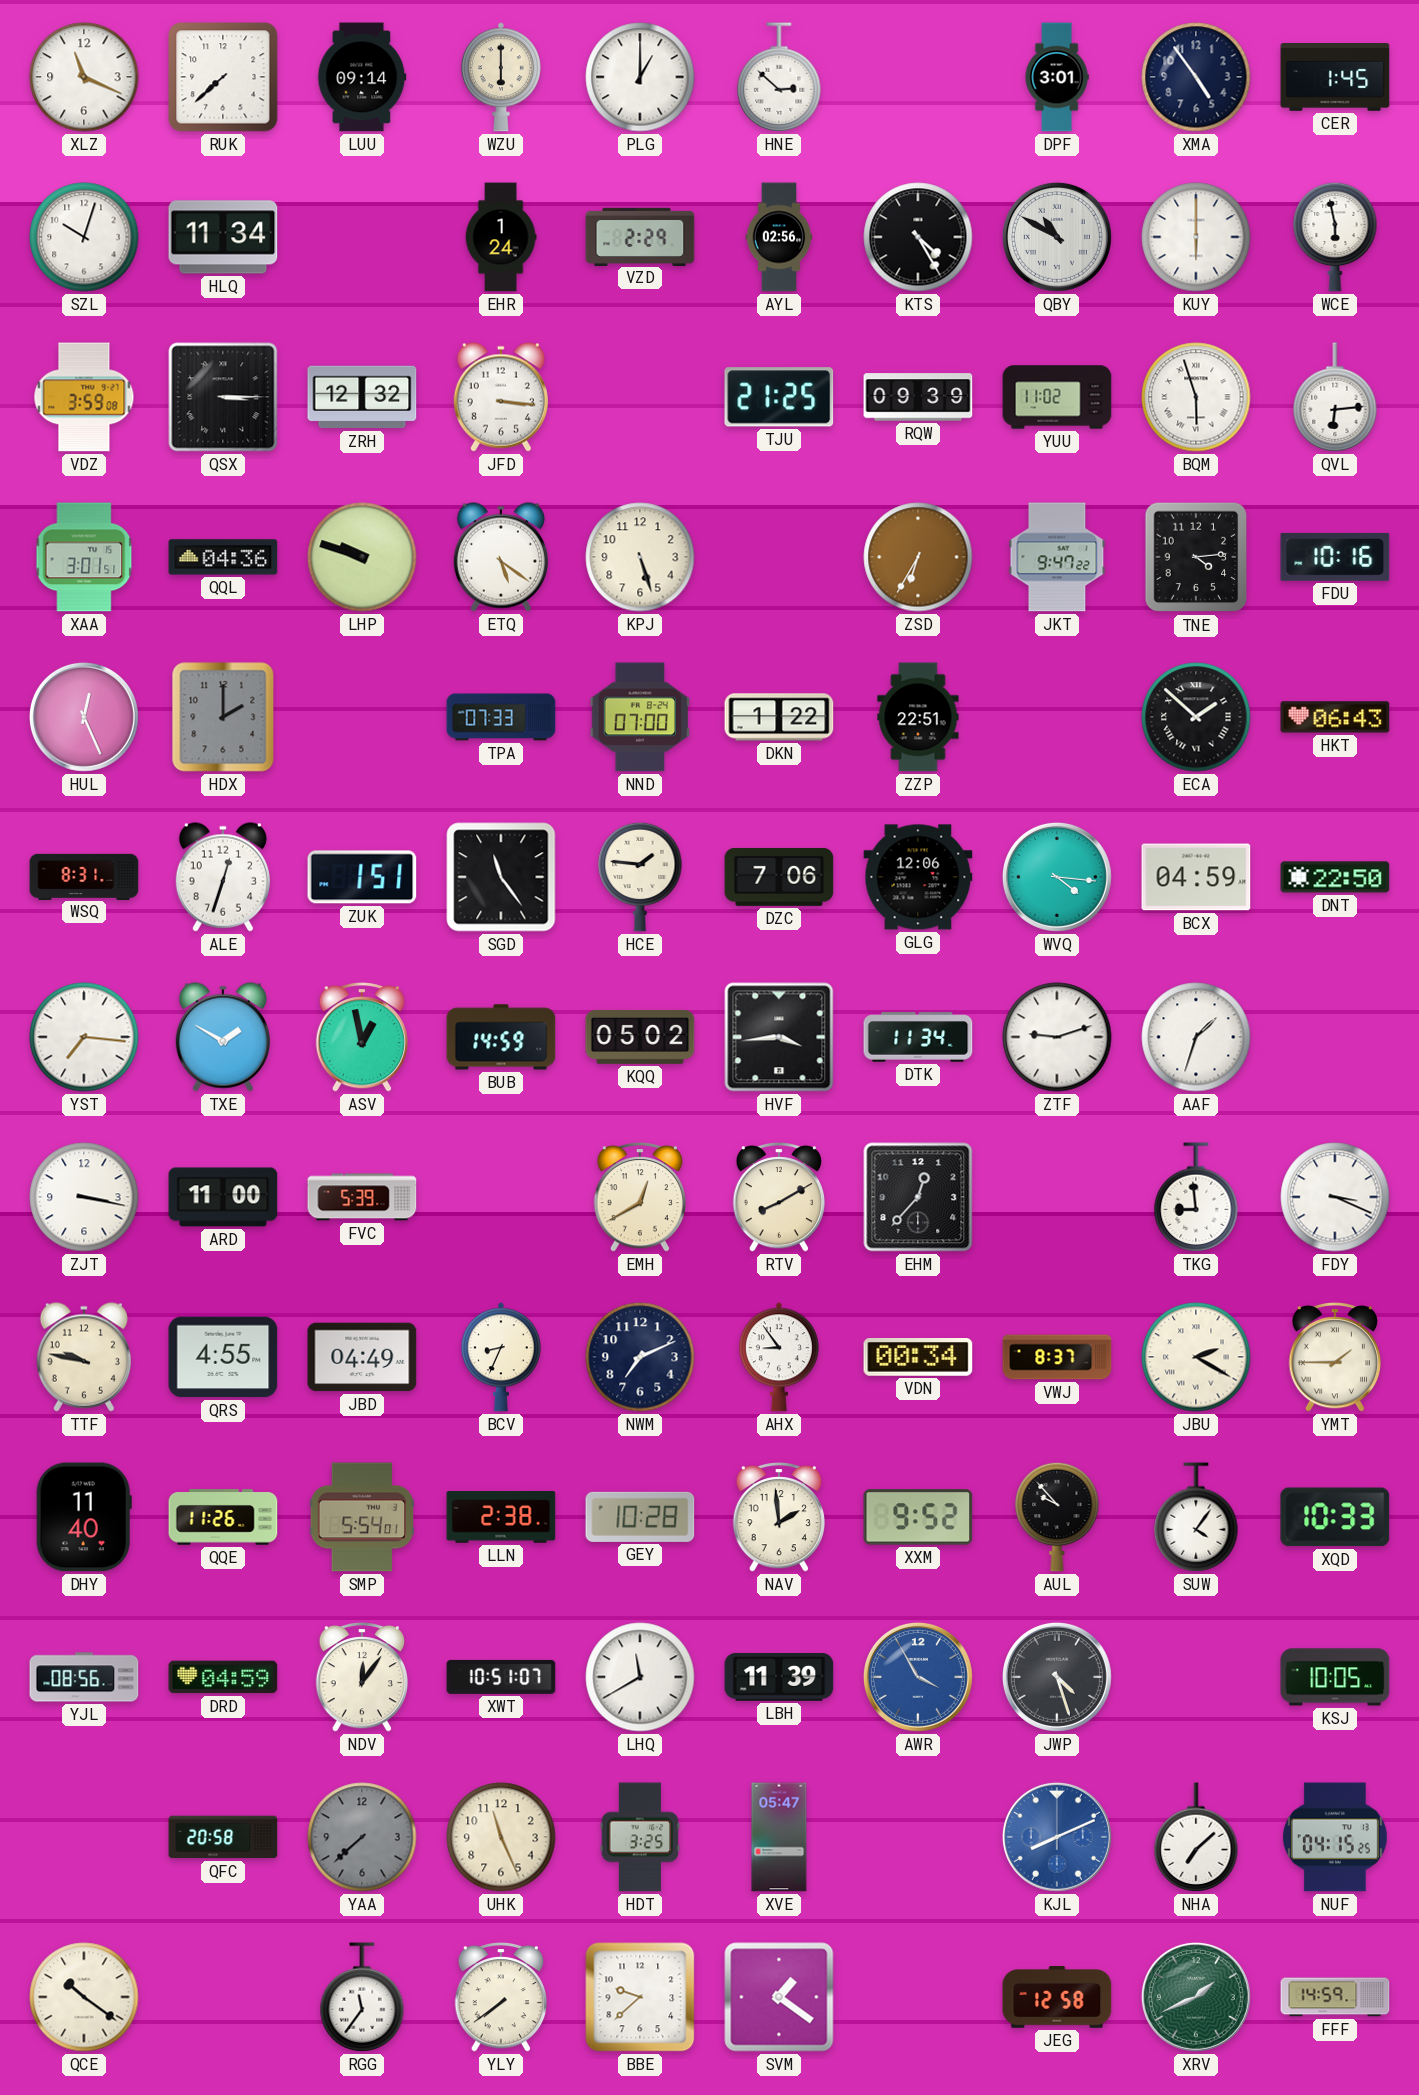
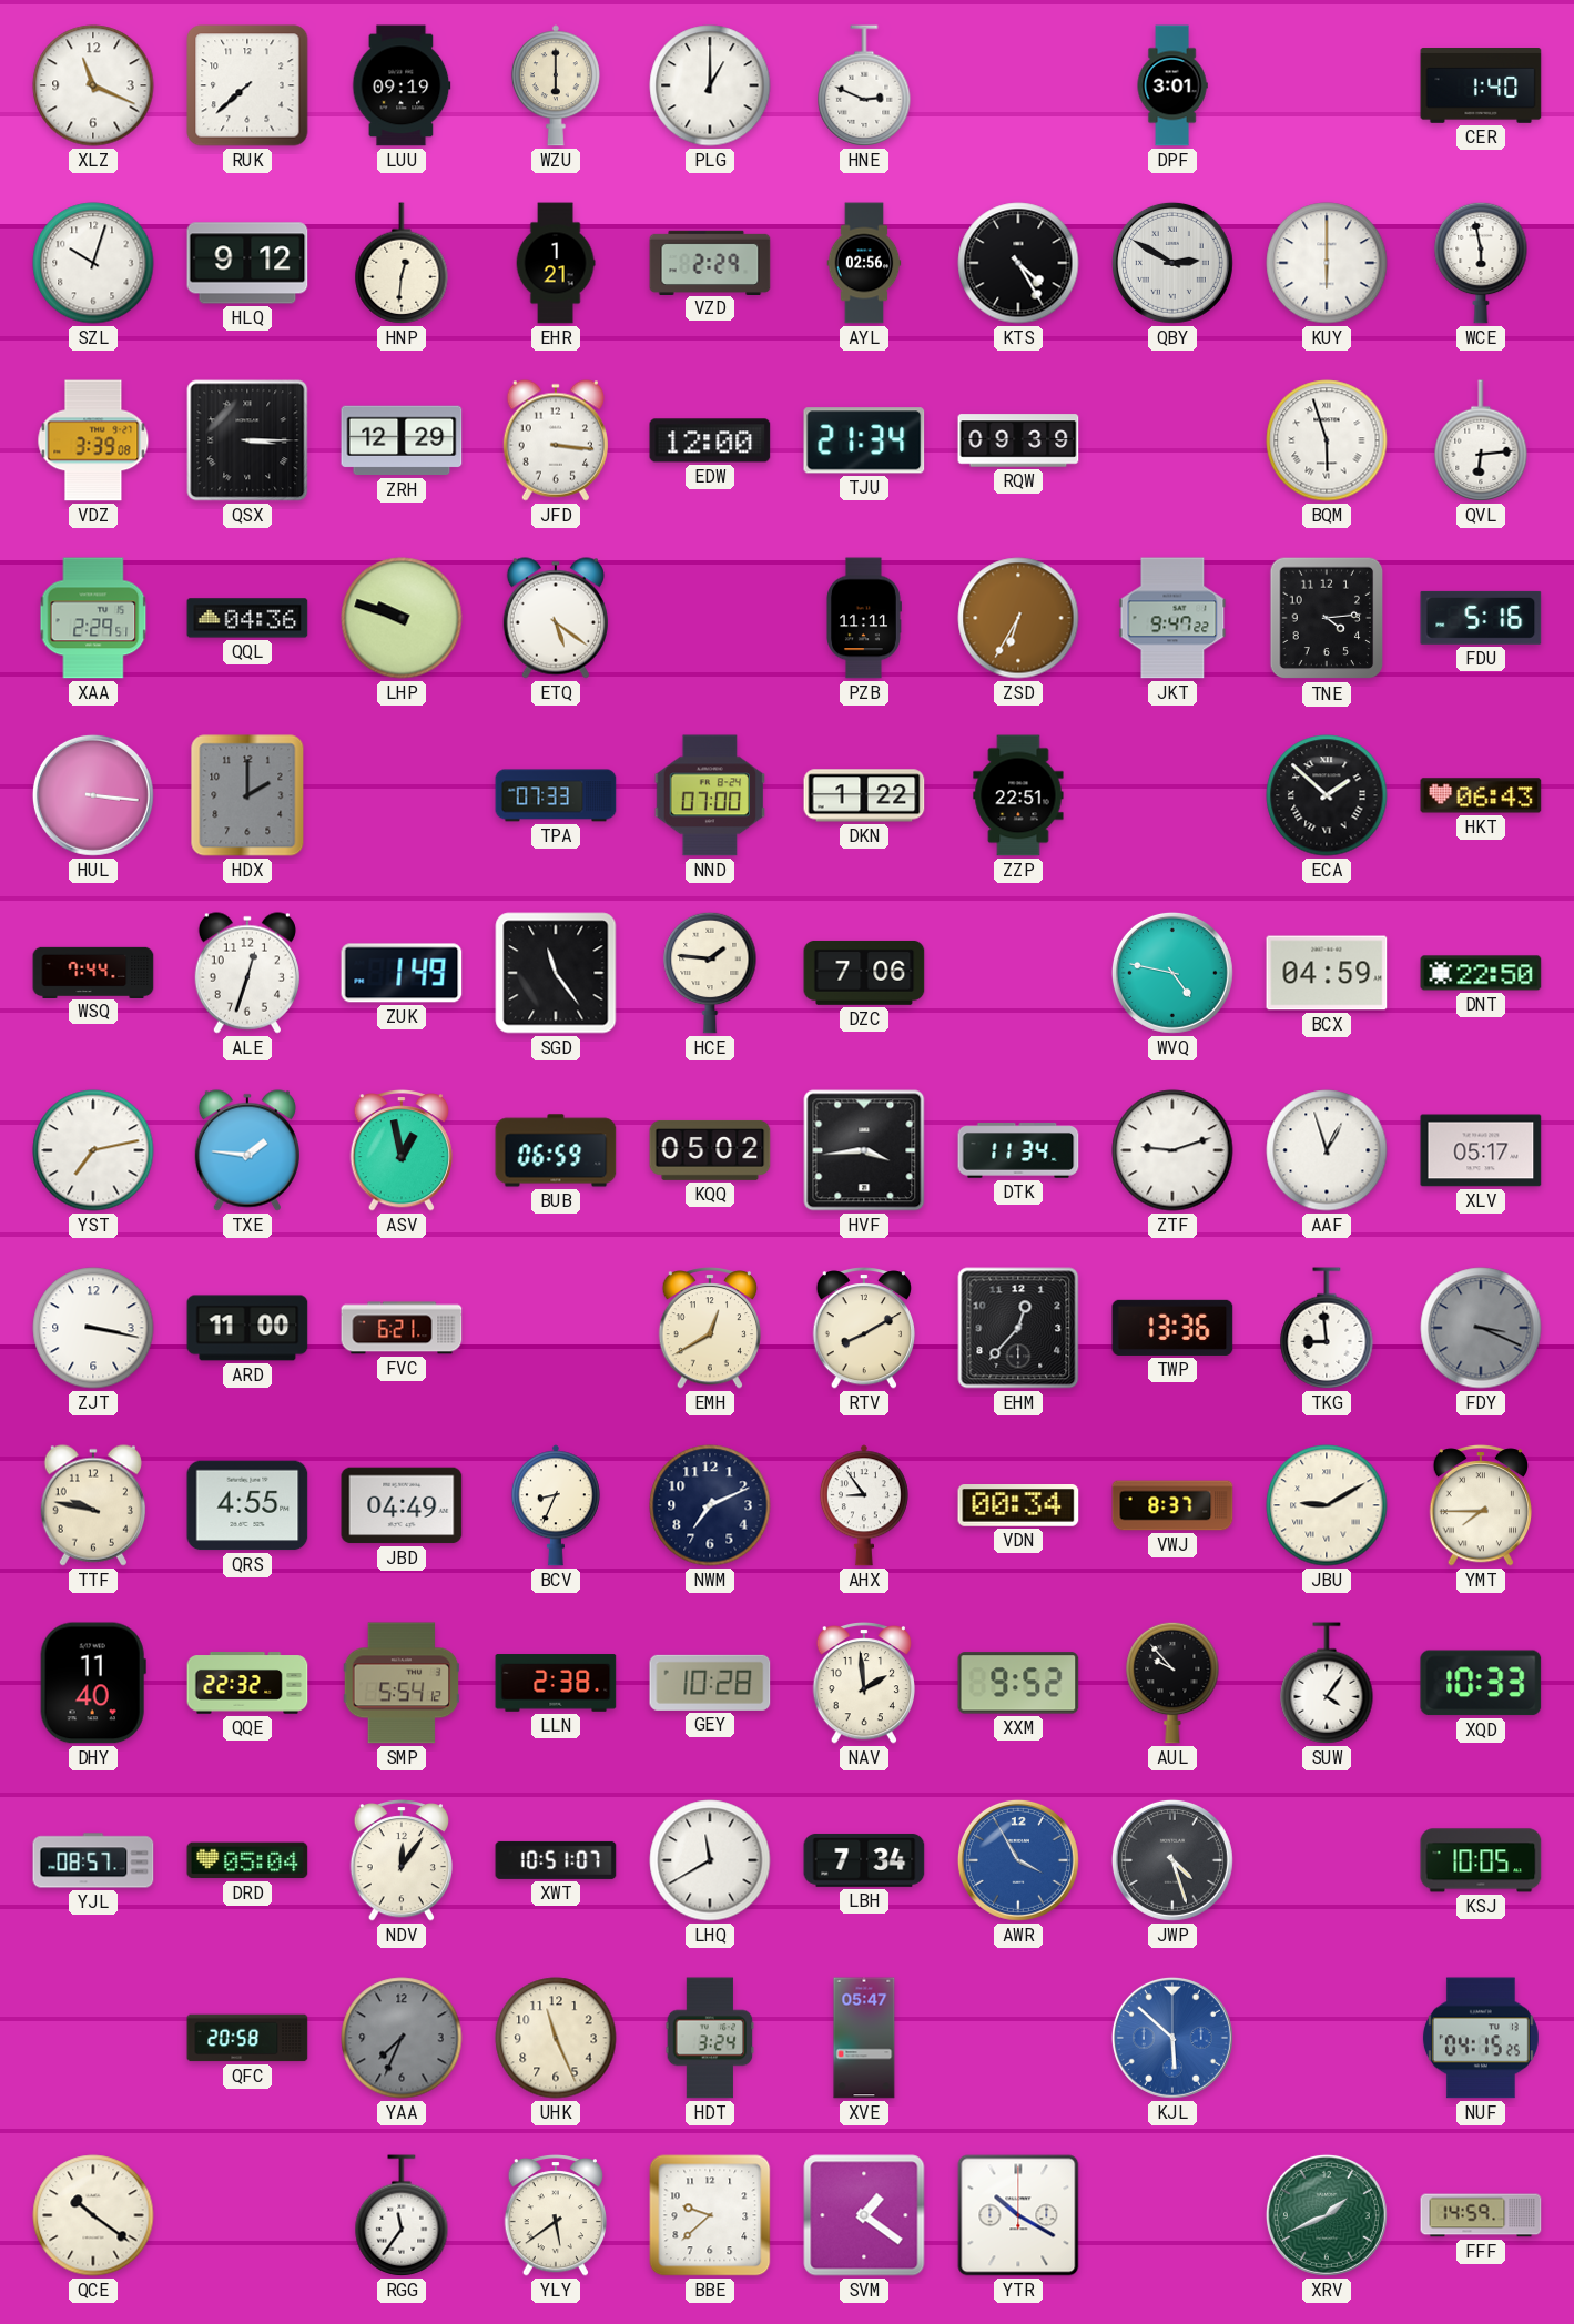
LUU: 09:14 -> 09:19 (402, 85)
HNE: 2:52 -> 2:49 (864, 85)
XMA: 4:54 -> none (1196, 77)
CER: 1:45 -> 1:40 (1481, 87)
HLQ: 11:34 -> 9:12 (247, 263)
HNP: none -> 12:31 (402, 263)
EHR: 1:24 -> 1:21 (556, 263)
QBY: 10:50 -> 2:50 (1172, 263)
VDZ: 3:59 -> 3:39 (93, 440)
ZRH: 12:32 -> 12:29 (402, 440)
EDW: none -> 12:00 (710, 440)
TJU: 21:25 -> 21:34 (864, 440)
YUU: 11:02 -> none (1057, 397)
XAA: 3:01 -> 2:29 (93, 618)
KPJ: 5:27 -> none (640, 557)
PZB: none -> 11:11 (864, 618)
FDU: 10:16 -> 5:16 (1481, 618)
HUL: 12:26 -> 3:16 (93, 795)
WSQ: 8:31 -> 7:44 (93, 972)
ZUK: 1:51 -> 1:49 (402, 973)
GLG: 12:06 -> none (918, 877)
WVQ: 4:16 -> 4:47 (1172, 973)
YST: 7:16 -> 7:13 (93, 1150)
TXE: 1:50 -> 1:46 (247, 1150)
BUB: 14:59 -> 06:59 (556, 1150)
AAF: 1:33 -> 12:57 (1327, 1150)
XLV: none -> 05:17 (1481, 1150)
FVC: 5:39 -> 6:21 (402, 1328)
TWP: none -> 13:36 (1172, 1328)
FDY dial: white -> grey (1481, 1328)
JBU: 2:20 -> 9:10 (1327, 1505)
YMT: 1:45 -> 7:45 (1480, 1506)
QQE: 11:26 -> 22:32 (247, 1683)
SMP: 5:54:01 -> 5:54:12 (402, 1683)
YJL: 08:56 -> 08:57 (93, 1860)
DRD: 04:59 -> 05:04 (247, 1860)
LBH: 11:39 -> 7:34 (864, 1860)
YAA: 7:38 -> 7:34 (402, 2038)
HDT: 3:25 -> 3:24 (710, 2038)
KJL: 8:11 -> 5:52 (1172, 2038)
NHA: 7:08 -> none (1196, 1837)
YLY: 7:39 -> 5:39 (555, 2216)
YTR: none -> 10:20 (1018, 2215)
JEG: 12:58 -> none (1057, 1998)
